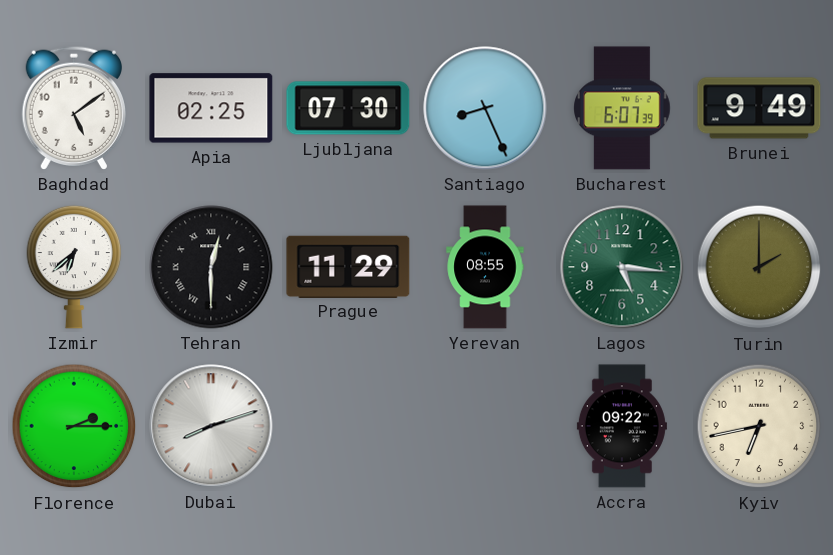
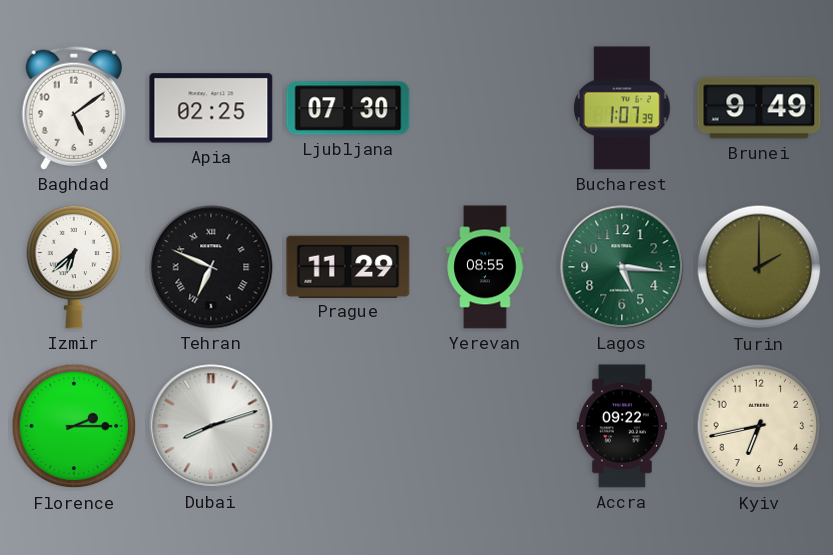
Santiago: 8:26 -> none (485, 108)
Bucharest: 6:07 -> 1:07 (622, 108)
Tehran: 12:30 -> 6:49 (211, 267)
